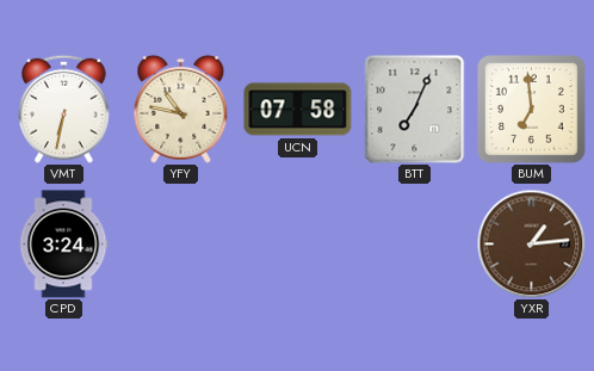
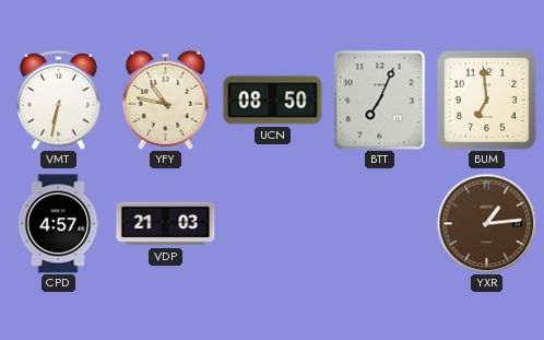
UCN: 07:58 -> 08:50 (273, 101)
CPD: 3:24 -> 4:57 (58, 224)
VDP: none -> 21:03 (166, 224)
